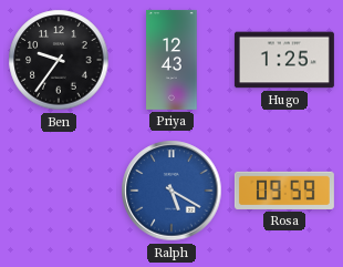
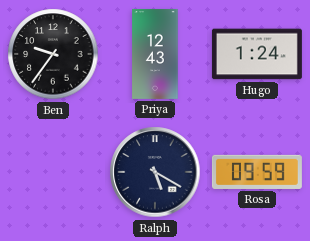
Hugo: 1:25 -> 1:24 (257, 54)
Ralph dial: blue -> navy (155, 172)
